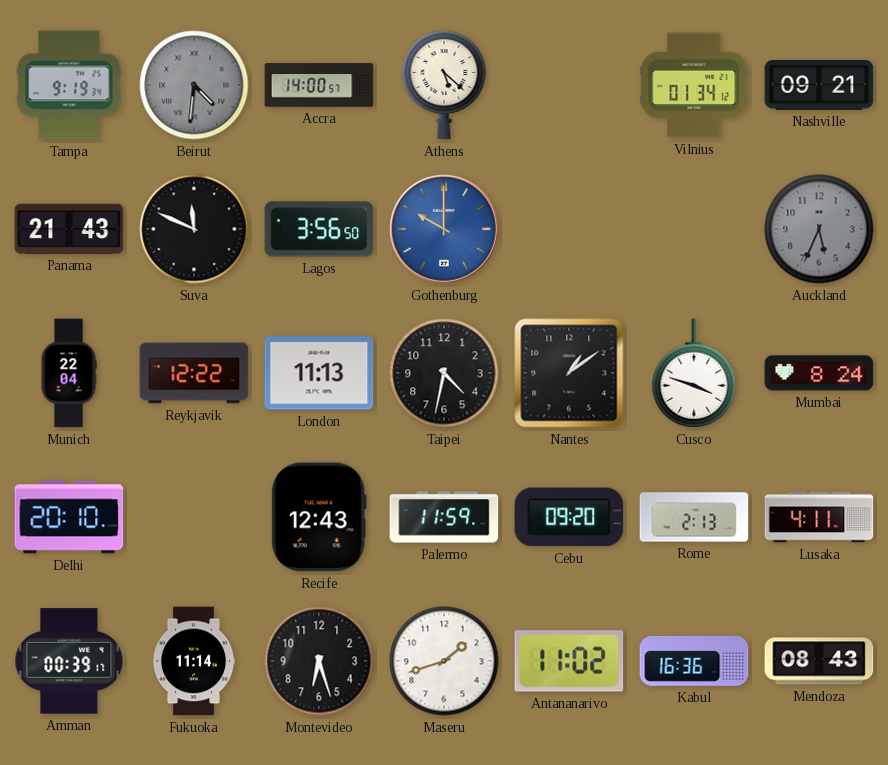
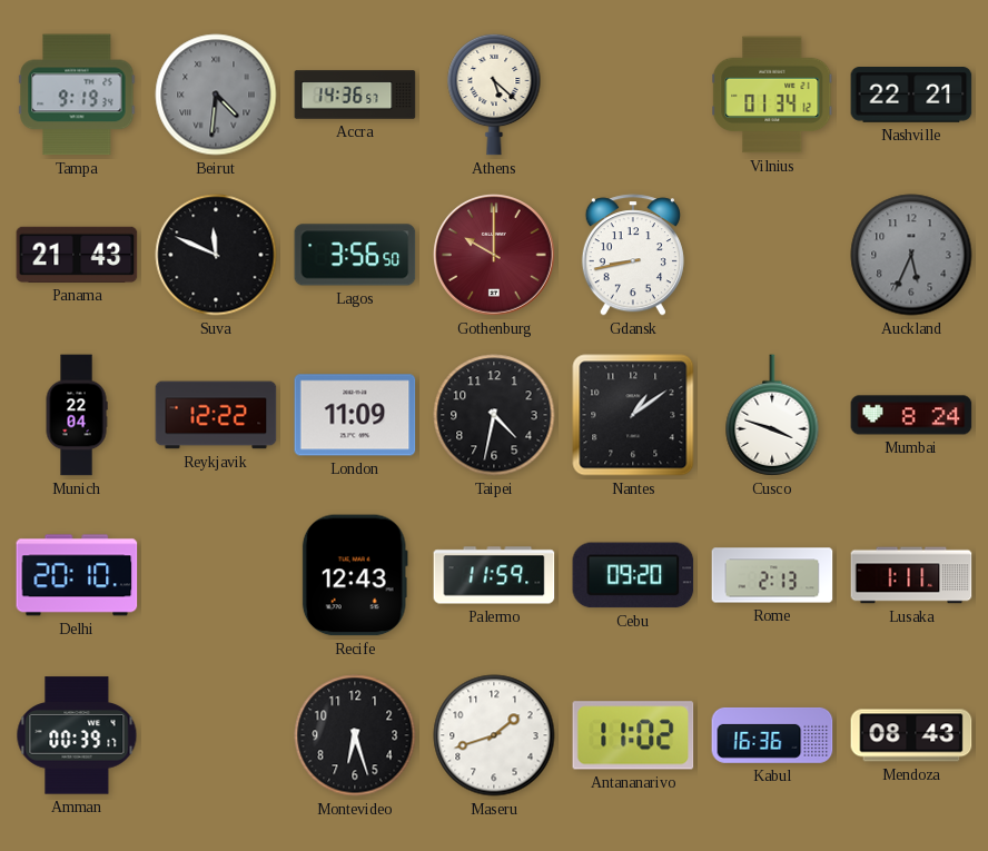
Accra: 14:00 -> 14:36 (355, 95)
Nashville: 09:21 -> 22:21 (911, 96)
Gothenburg dial: blue -> burgundy (495, 256)
Gdansk: none -> 8:43 (633, 255)
London: 11:13 -> 11:09 (355, 415)
Lusaka: 4:11 -> 1:11 (911, 575)
Fukuoka: 11:14 -> none (194, 661)
